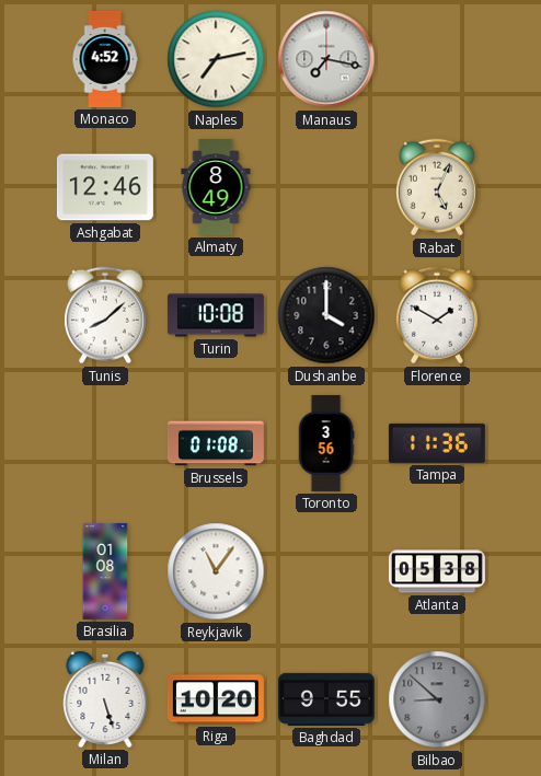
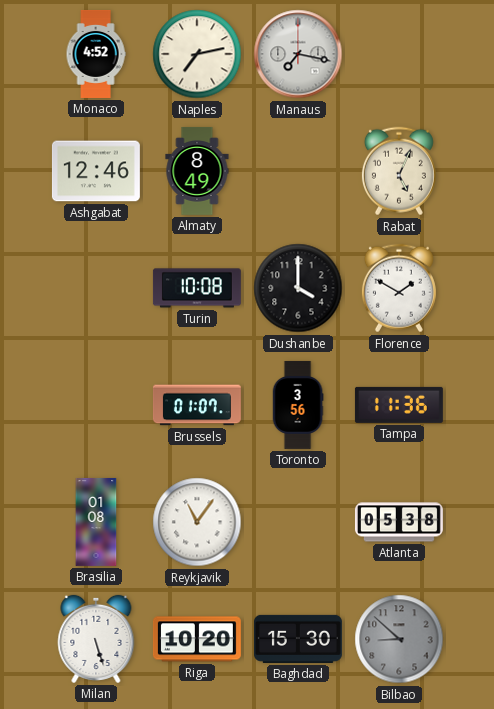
Tunis: 8:08 -> none (105, 315)
Brussels: 01:08 -> 01:07 (197, 405)
Baghdad: 9:55 -> 15:30 (298, 639)
